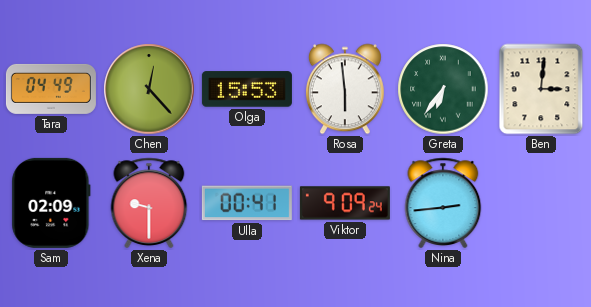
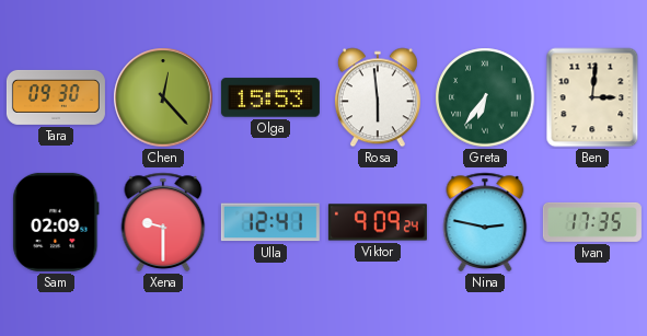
Tara: 04:49 -> 09:30 (56, 97)
Ulla: 00:41 -> 12:41 (270, 222)
Nina: 2:44 -> 2:47 (485, 222)
Ivan: none -> 17:35 (592, 222)
